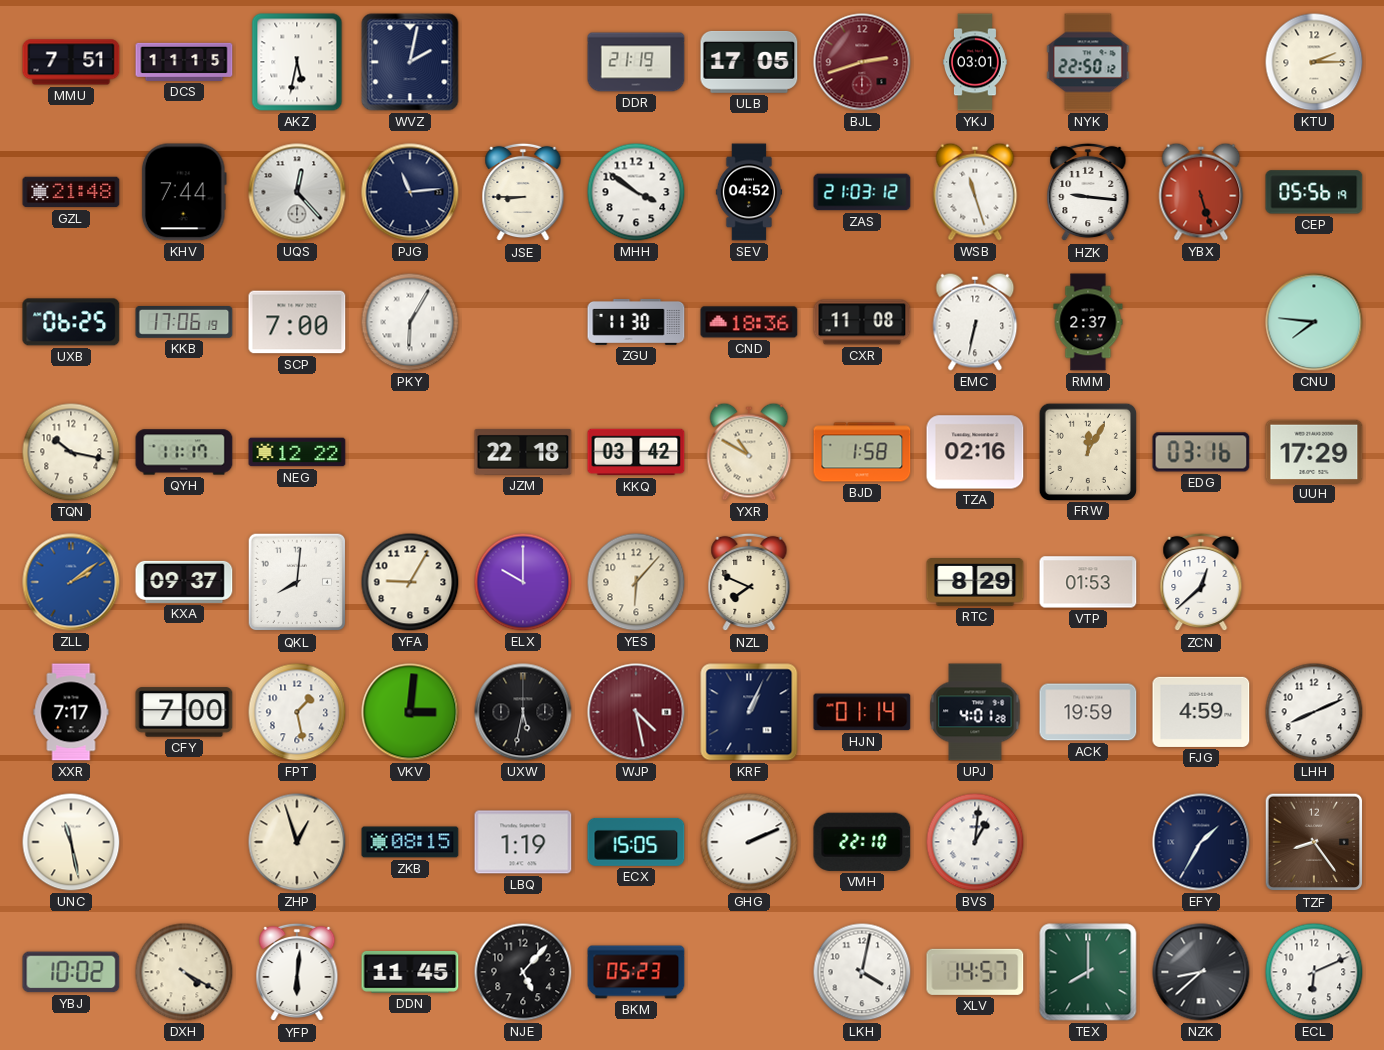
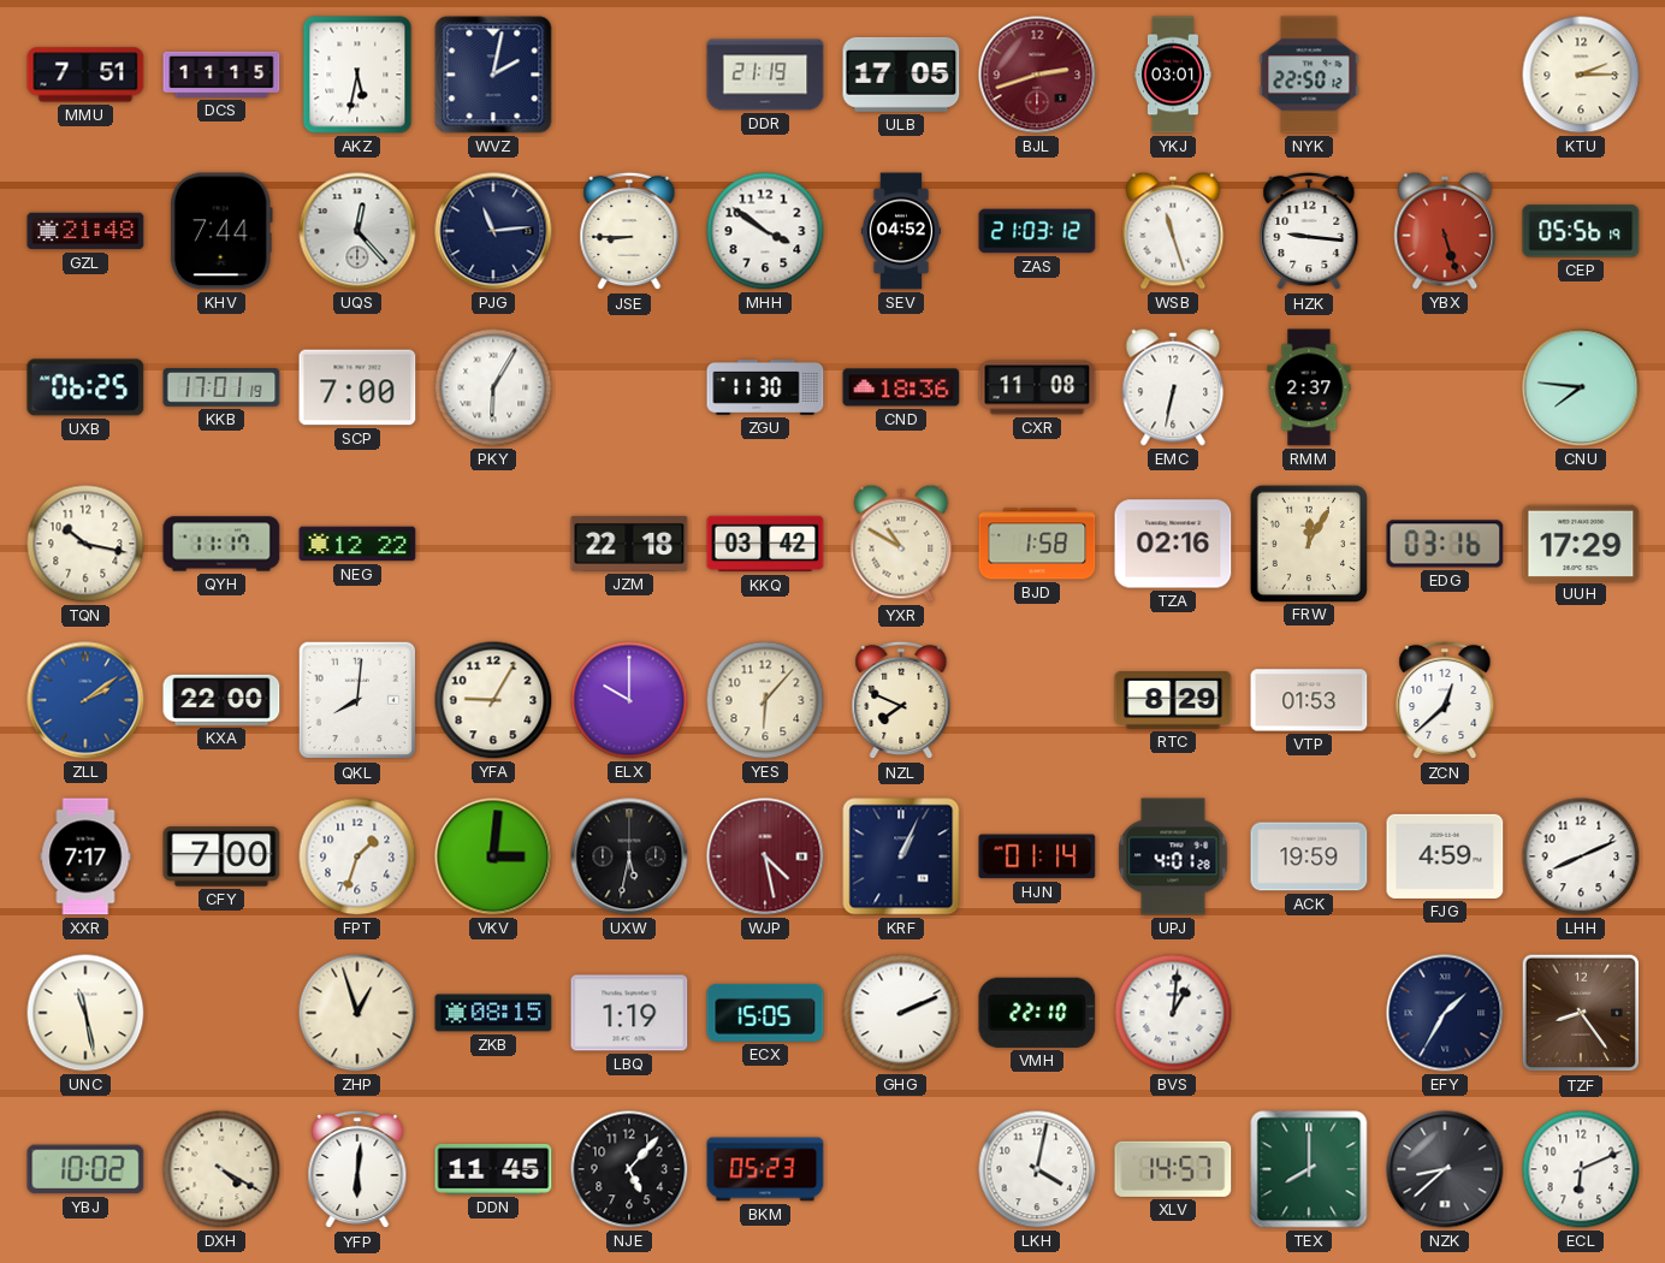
KKB: 17:06 -> 17:01 (221, 389)
KXA: 09:37 -> 22:00 (221, 700)
FPT: 1:28 -> 1:33 (357, 856)
